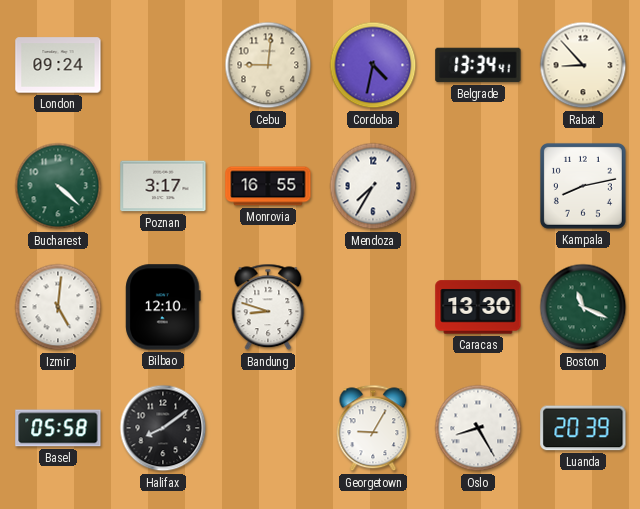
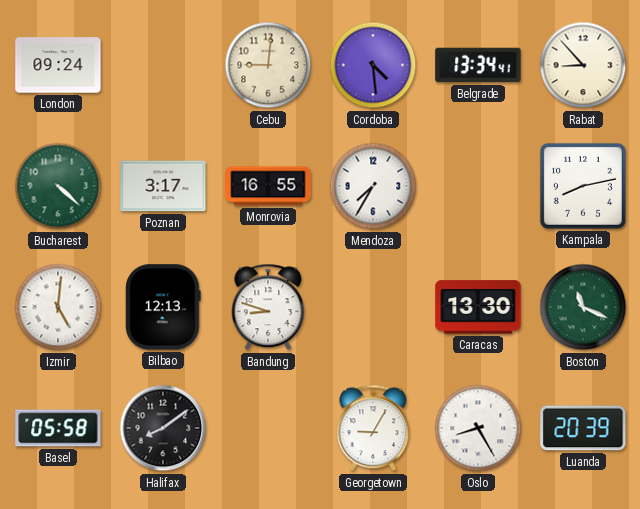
Cordoba: 4:32 -> 4:29 (373, 65)
Bilbao: 12:10 -> 12:13 (163, 307)
